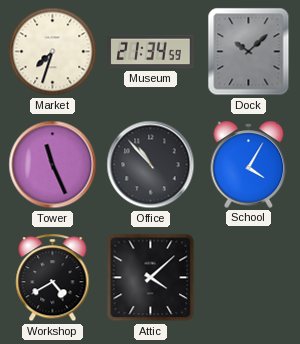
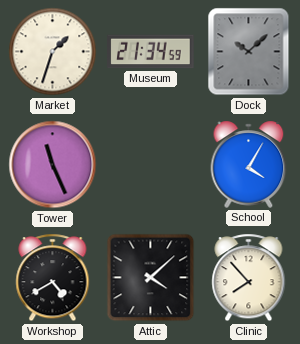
Market: 7:33 -> 1:33 (53, 52)
Office: 10:53 -> none (151, 165)
Clinic: none -> 7:53 (249, 278)
